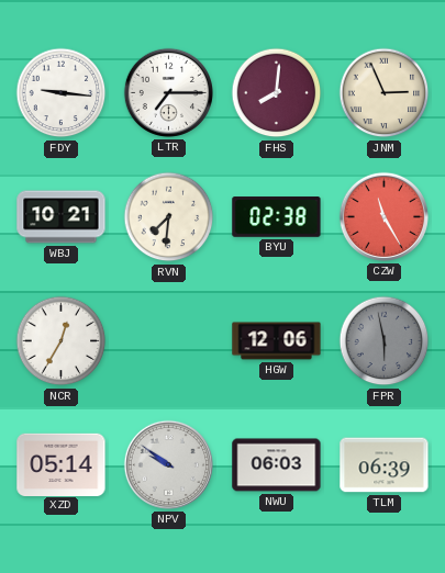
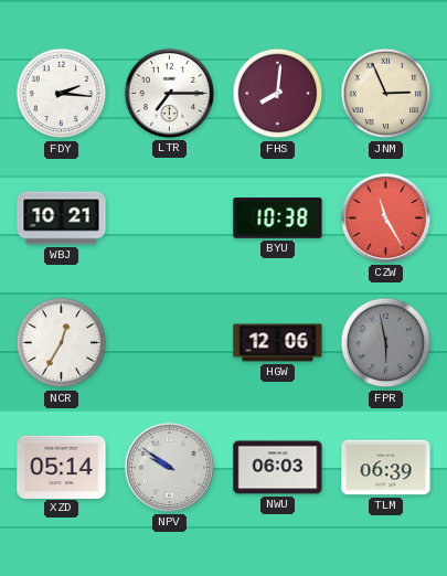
FDY: 9:16 -> 2:16 (62, 94)
RVN: 7:31 -> none (169, 217)
BYU: 02:38 -> 10:38 (278, 218)
